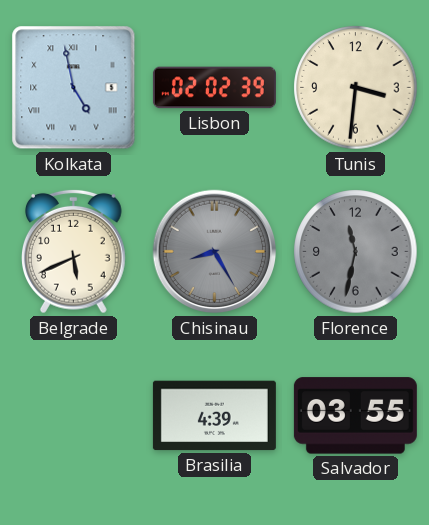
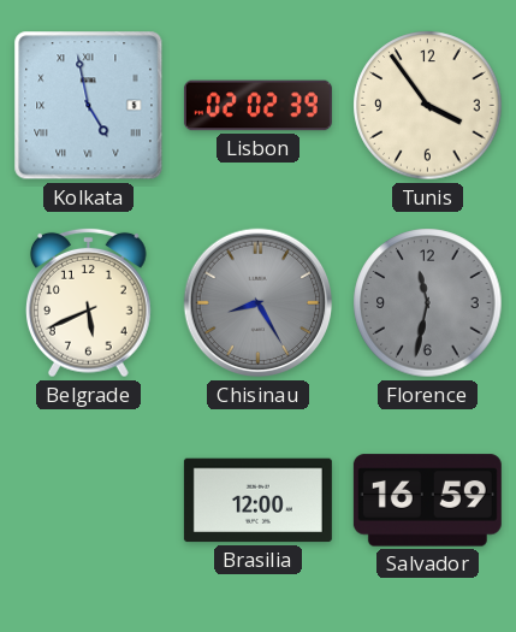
Tunis: 3:31 -> 3:54 (428, 106)
Brasilia: 4:39 -> 12:00 (257, 501)
Salvador: 03:55 -> 16:59 (427, 501)
